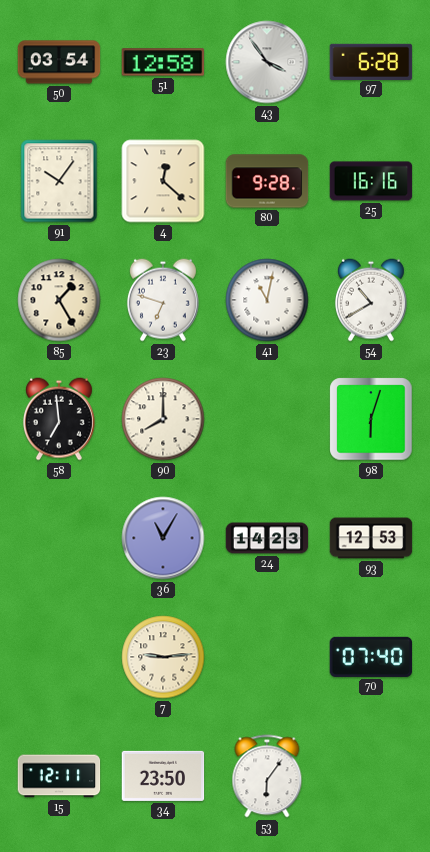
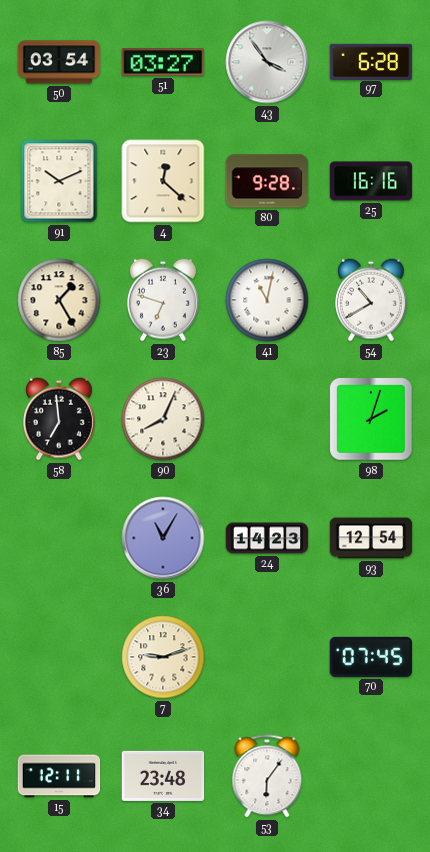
51: 12:58 -> 03:27 (163, 62)
91: 10:06 -> 10:11 (59, 181)
90: 8:00 -> 8:04 (163, 419)
98: 6:03 -> 2:03 (371, 419)
93: 12:53 -> 12:54 (371, 538)
7: 9:14 -> 9:12 (163, 657)
70: 07:40 -> 07:45 (371, 657)
34: 23:50 -> 23:48 (163, 776)
